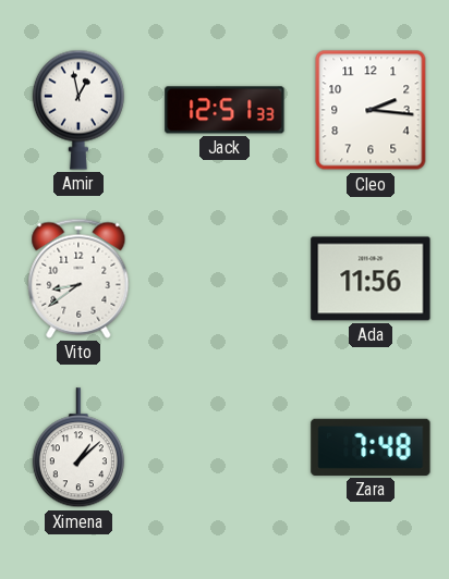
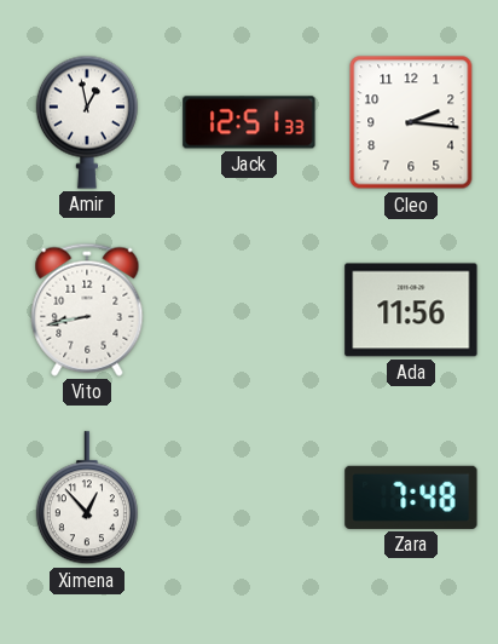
Vito: 8:39 -> 8:43 (87, 310)
Ximena: 1:08 -> 12:53 (87, 499)
